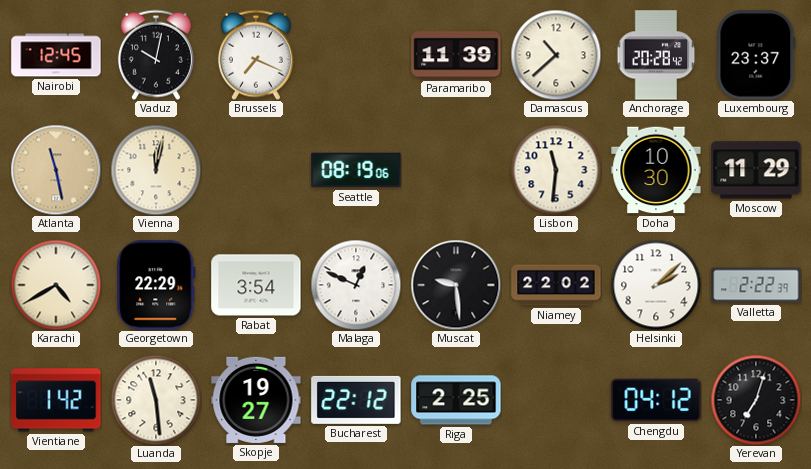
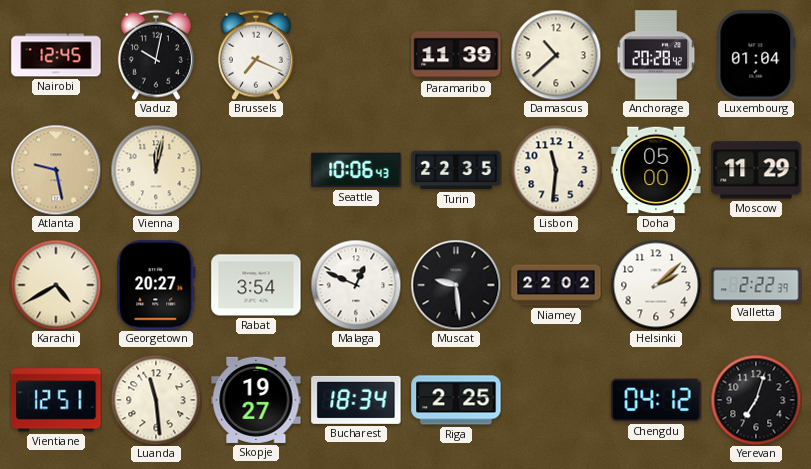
Luxembourg: 23:37 -> 01:04 (756, 55)
Atlanta: 11:28 -> 9:28 (56, 170)
Seattle: 08:19 -> 10:06 (356, 170)
Turin: none -> 22:35 (456, 170)
Doha: 10:30 -> 05:00 (656, 170)
Georgetown: 22:29 -> 20:27 (156, 285)
Vientiane: 1:42 -> 12:51 (56, 400)
Bucharest: 22:12 -> 18:34 (356, 400)
